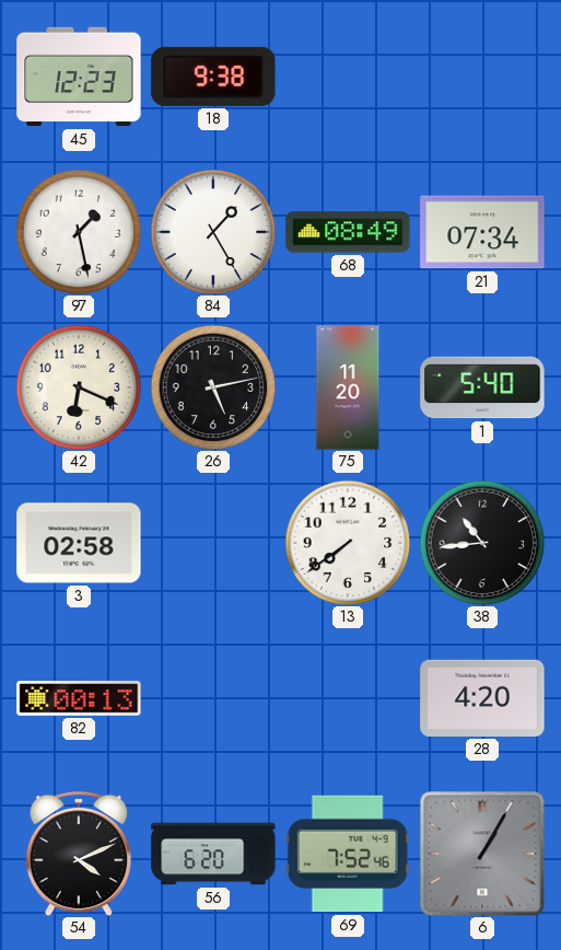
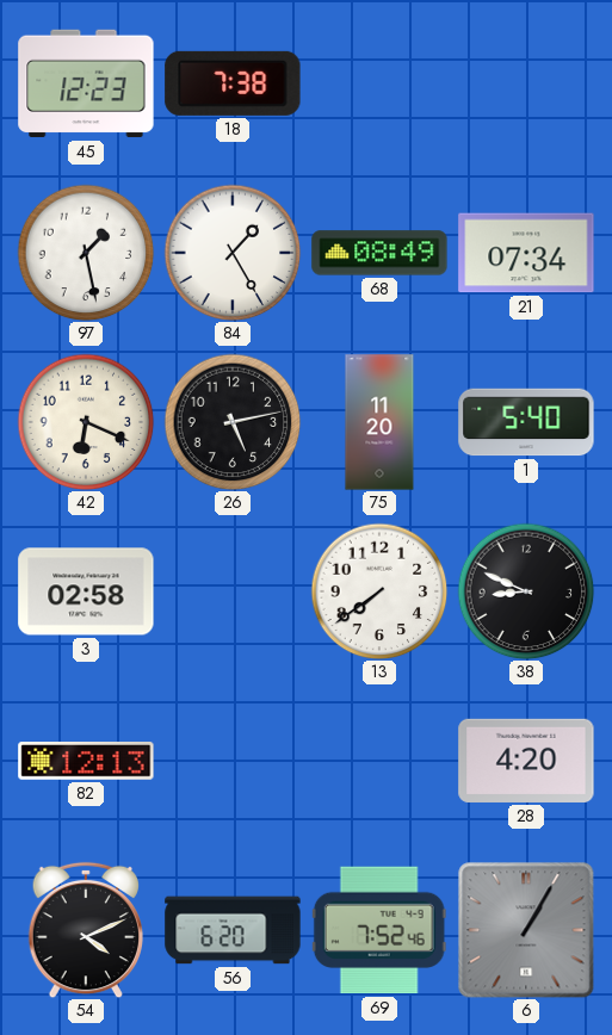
18: 9:38 -> 7:38 (233, 83)
38: 10:44 -> 8:49 (526, 591)
82: 00:13 -> 12:13 (86, 762)
